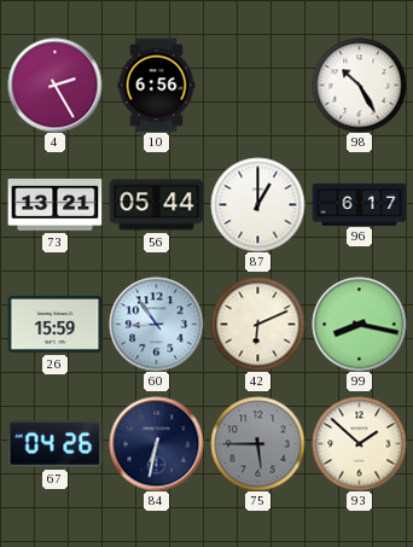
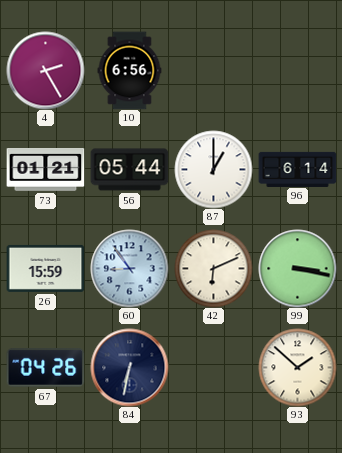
98: 10:25 -> none (359, 85)
73: 13:21 -> 01:21 (45, 170)
96: 6:17 -> 6:14 (297, 169)
99: 8:17 -> 3:17 (297, 268)
75: 5:45 -> none (257, 443)
